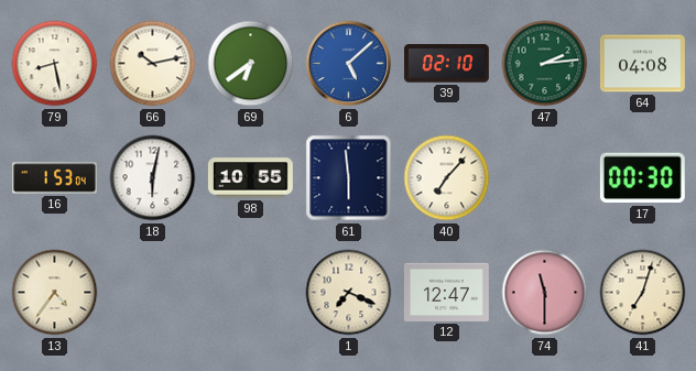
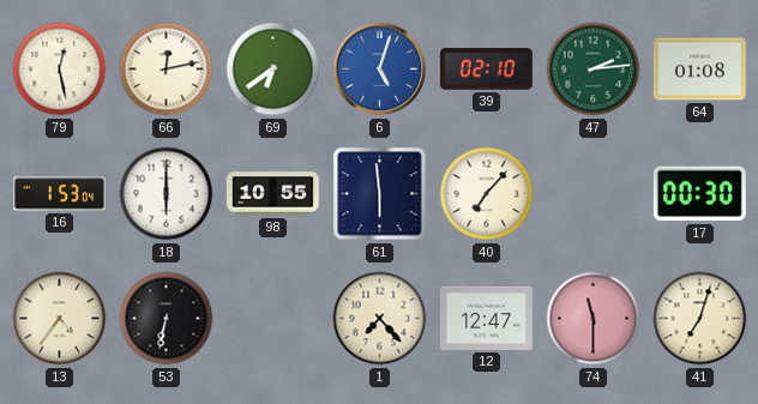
79: 8:28 -> 12:28 (60, 70)
66: 10:13 -> 12:13 (167, 70)
6: 5:08 -> 5:03 (380, 70)
64: 04:08 -> 01:08 (699, 70)
18: 6:02 -> 6:00 (167, 194)
53: none -> 6:32 (167, 319)
1: 7:19 -> 7:23 (380, 319)
